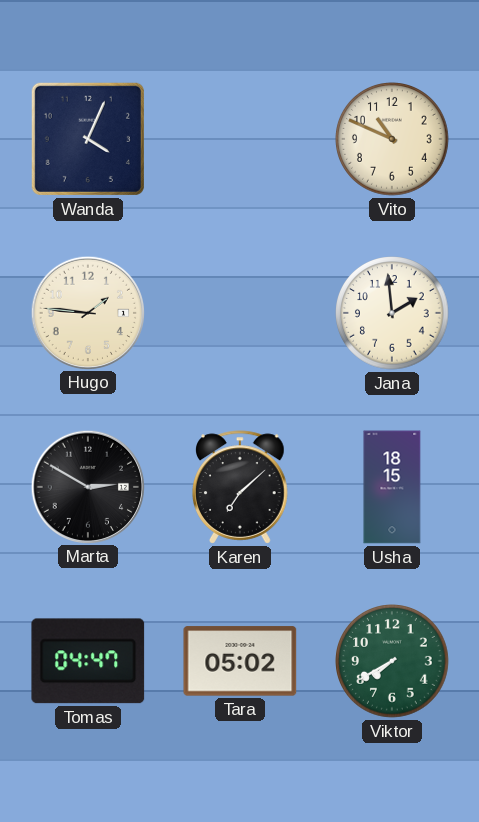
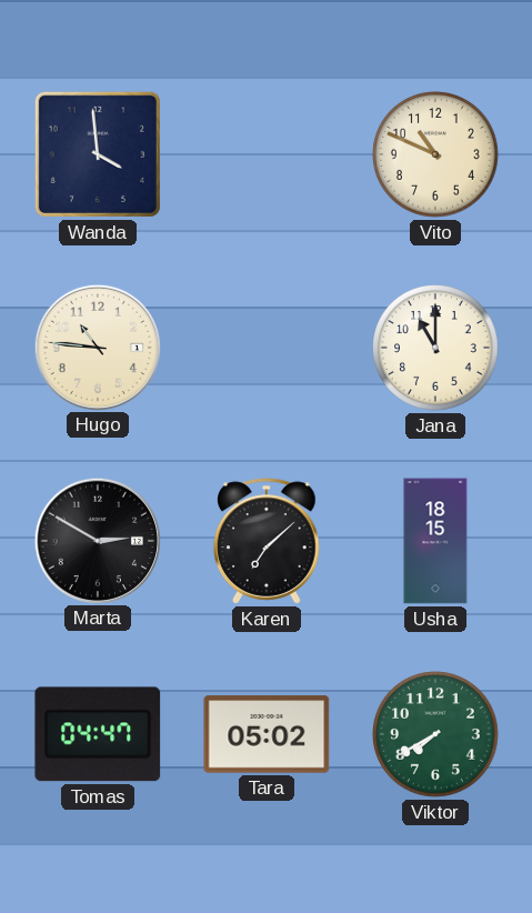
Wanda: 4:04 -> 3:59 (98, 154)
Hugo: 1:46 -> 10:46 (97, 347)
Jana: 1:59 -> 11:00 (435, 348)
